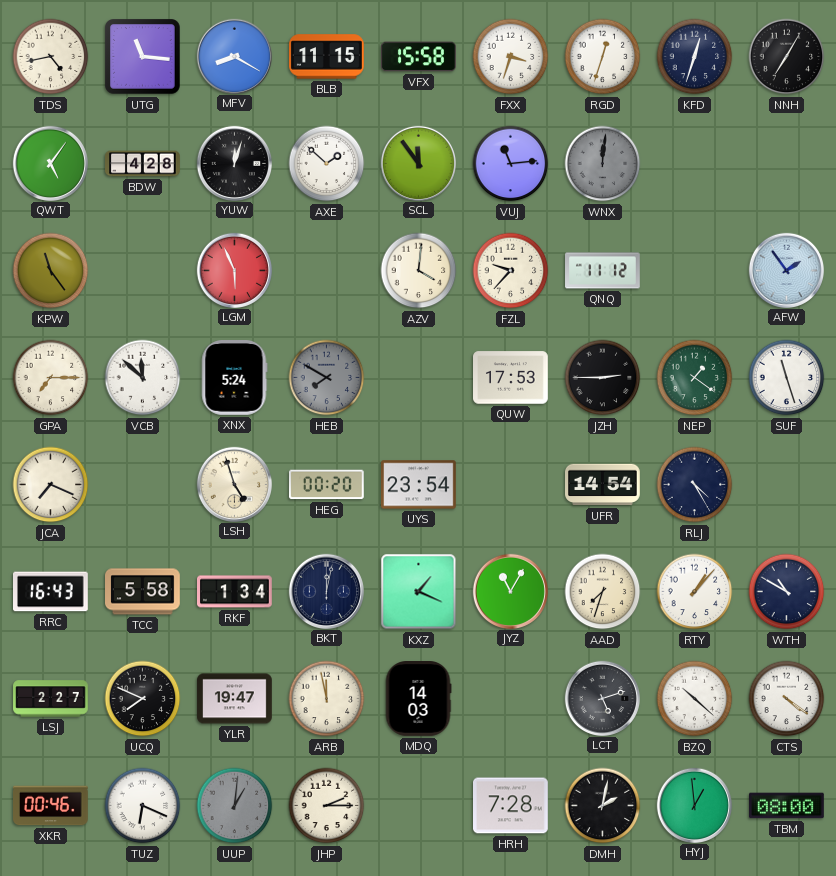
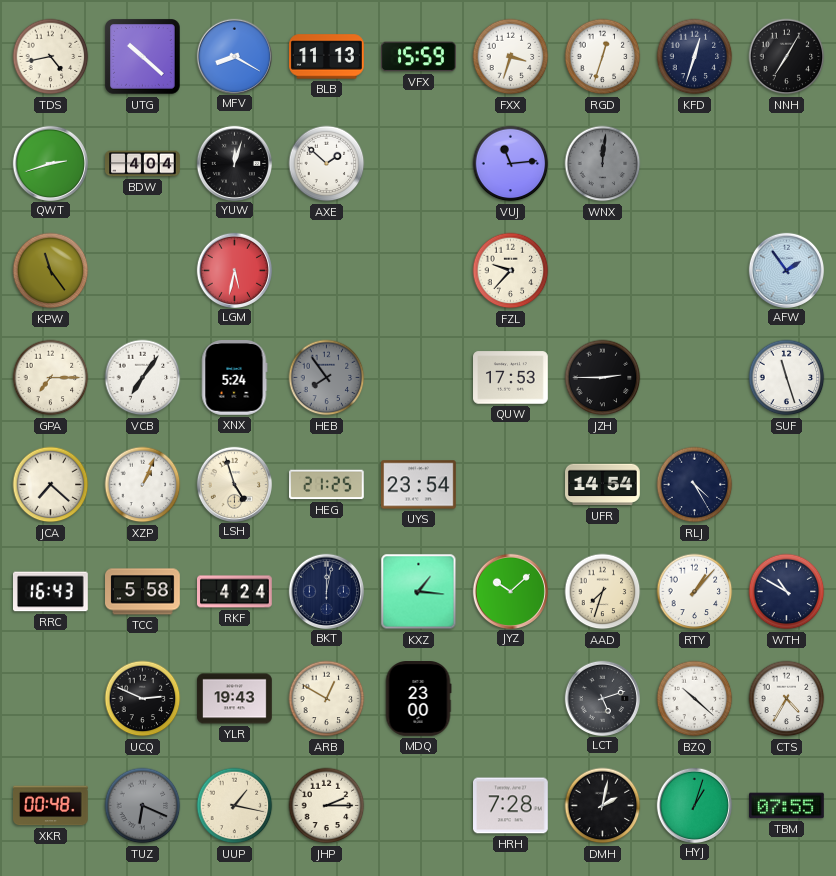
UTG: 11:16 -> 10:22 (143, 57)
BLB: 11:15 -> 11:13 (327, 57)
VFX: 15:58 -> 15:59 (419, 57)
QWT: 5:06 -> 2:42 (50, 163)
BDW: 4:28 -> 4:04 (143, 164)
SCL: 11:54 -> none (418, 163)
LGM: 5:56 -> 5:32 (234, 270)
AZV: 4:01 -> none (419, 271)
QNQ: 11:12 -> none (603, 271)
VCB: 11:52 -> 7:06 (143, 378)
HEB: 7:50 -> 7:54 (327, 378)
NEP: 1:21 -> none (695, 378)
JCA: 7:19 -> 7:22 (51, 485)
XZP: none -> 1:04 (143, 485)
HEG: 00:20 -> 21:25 (326, 485)
RKF: 1:34 -> 4:24 (235, 592)
KXZ: 1:19 -> 1:16 (419, 592)
JYZ: 11:05 -> 10:08 (510, 591)
LSJ: 2:27 -> none (51, 699)
UCQ: 7:49 -> 2:49 (143, 699)
YLR: 19:47 -> 19:43 (235, 699)
ARB: 11:58 -> 12:50 (327, 699)
MDQ: 14:03 -> 23:00 (418, 699)
CTS: 4:21 -> 4:35 (787, 699)
XKR: 00:46 -> 00:48 (51, 806)
TUZ dial: white -> grey (143, 806)
UUP: 1:01 -> 1:17 (235, 806)
UUP dial: grey -> cream (235, 806)
HYJ: 12:59 -> 1:03 (694, 805)
TBM: 08:00 -> 07:55 (787, 806)
